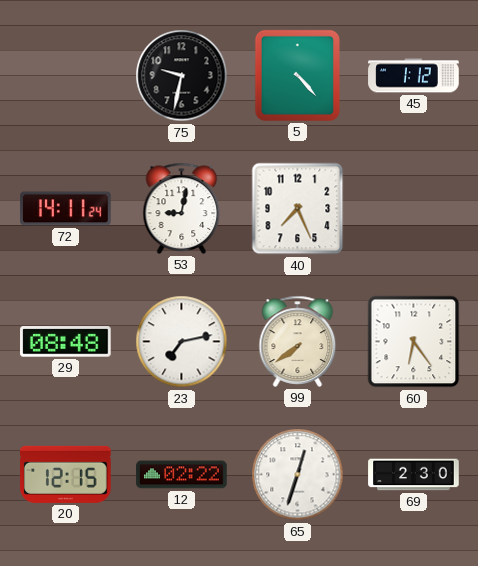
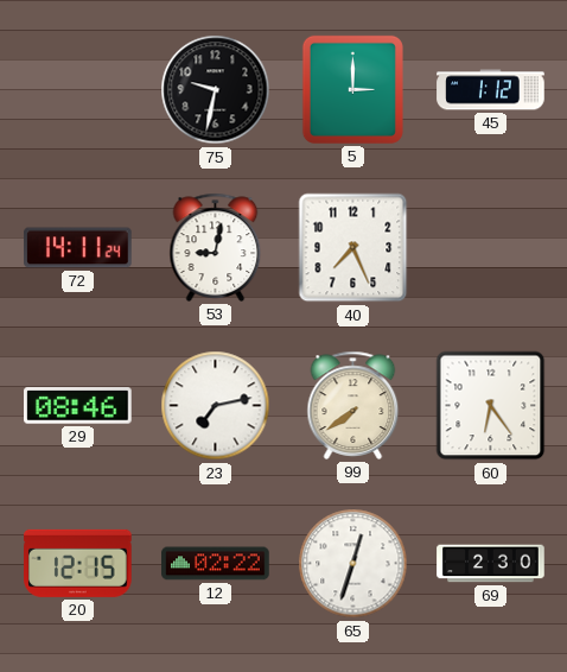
5: 4:23 -> 3:00 (352, 89)
29: 08:48 -> 08:46 (78, 406)
